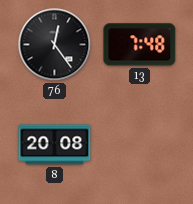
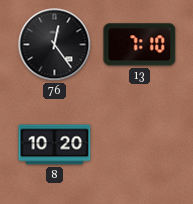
13: 7:48 -> 7:10 (140, 45)
8: 20:08 -> 10:20 (55, 145)
